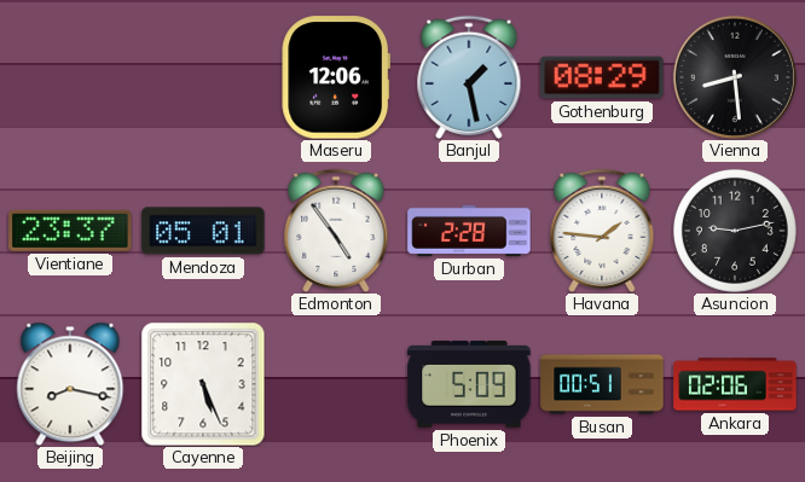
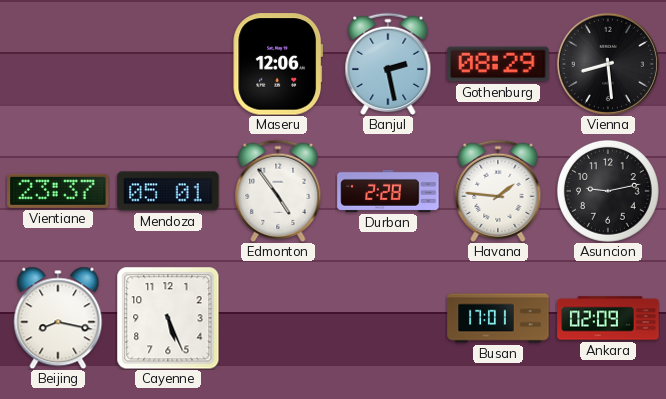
Banjul: 1:28 -> 2:28 (388, 64)
Phoenix: 5:09 -> none (469, 384)
Busan: 00:51 -> 17:01 (498, 318)
Ankara: 02:06 -> 02:09 (608, 318)
